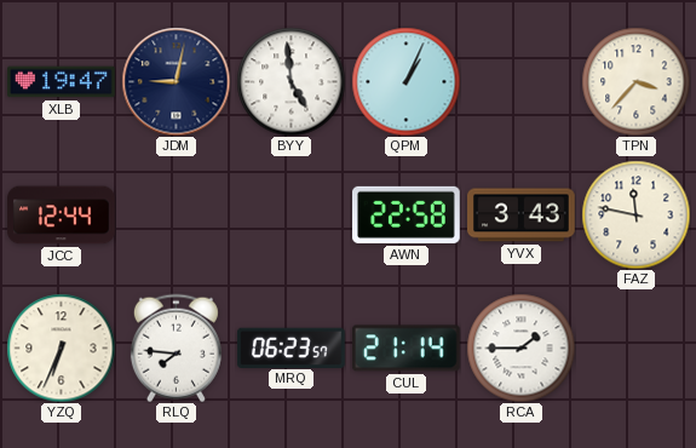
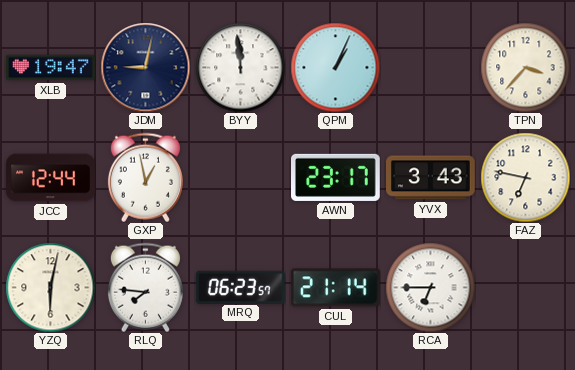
BYY: 4:59 -> 11:59 (240, 67)
GXP: none -> 12:58 (145, 177)
AWN: 22:58 -> 23:17 (336, 177)
FAZ: 11:47 -> 6:47 (525, 177)
YZQ: 6:34 -> 6:02 (50, 287)
RCA: 1:45 -> 6:45 (430, 287)
